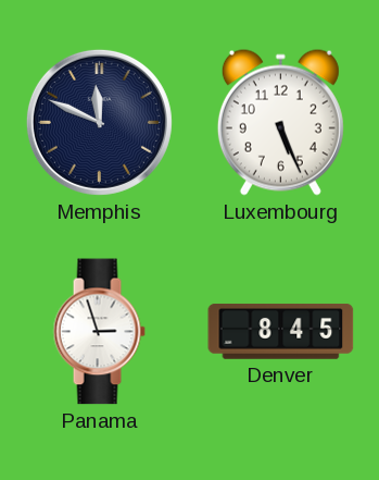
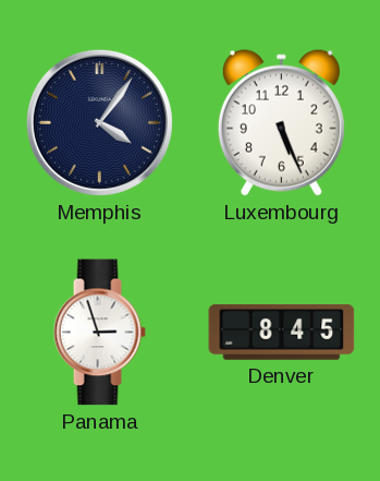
Memphis: 11:49 -> 4:06 (99, 122)
